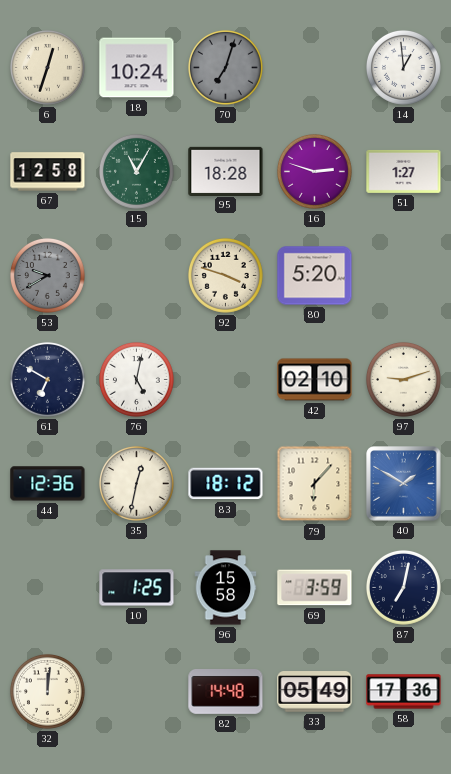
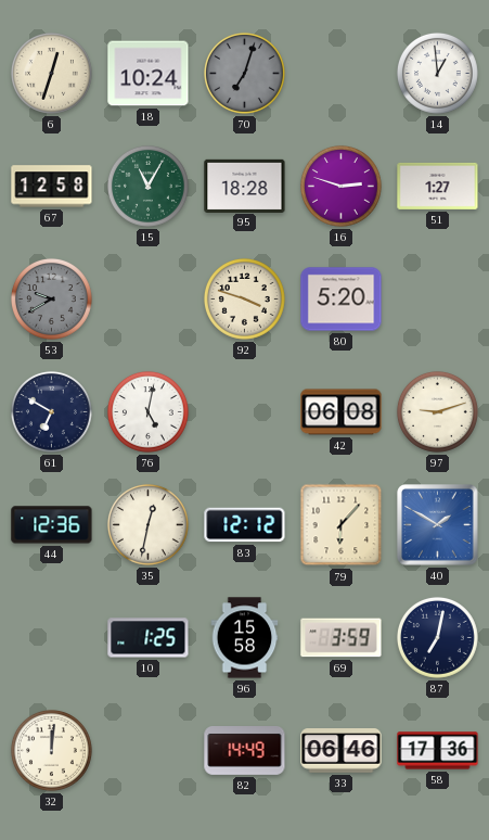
42: 02:10 -> 06:08 (342, 412)
83: 18:12 -> 12:12 (245, 525)
82: 14:48 -> 14:49 (245, 751)
33: 05:49 -> 06:46 (342, 751)
